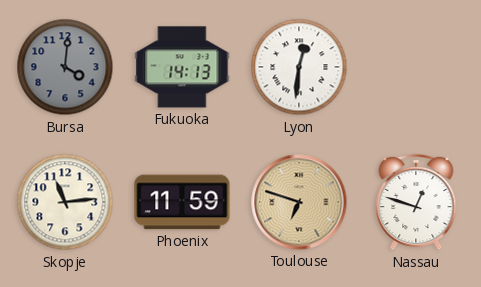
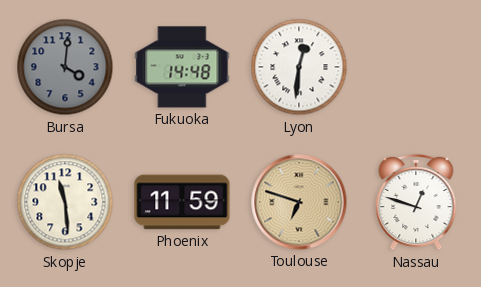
Fukuoka: 14:13 -> 14:48 (182, 67)
Skopje: 11:14 -> 11:29 (65, 202)
